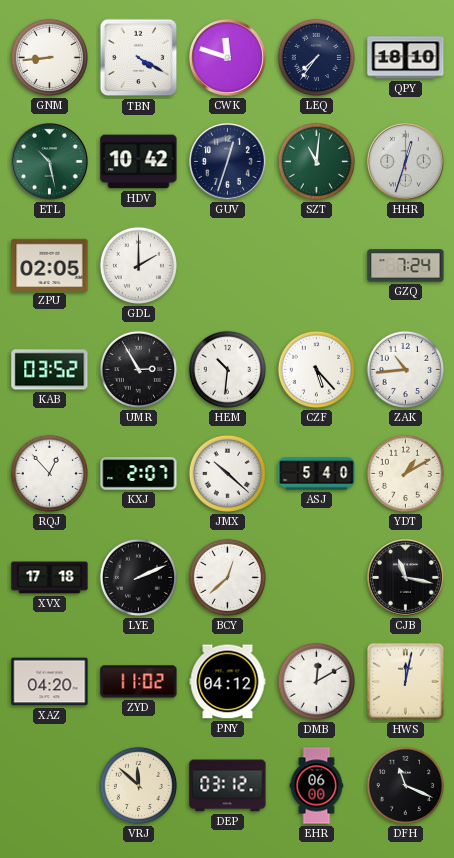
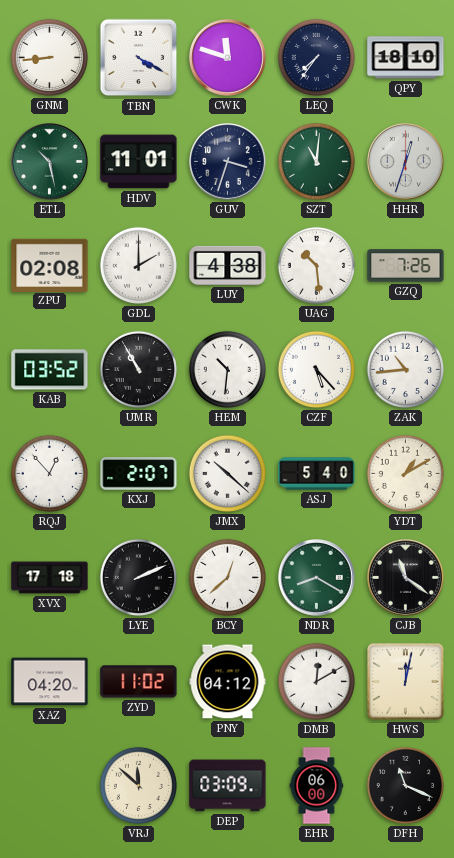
HDV: 10:42 -> 11:01 (139, 162)
GUV: 12:33 -> 3:33 (228, 162)
ZPU: 02:05 -> 02:08 (50, 265)
LUY: none -> 4:38 (228, 265)
UAG: none -> 10:29 (316, 265)
GZQ: 7:24 -> 7:26 (406, 266)
UMR: 2:55 -> 10:55 (138, 369)
NDR: none -> 8:20 (317, 578)
CJB: 11:17 -> 11:21 (406, 578)
DEP: 03:12 -> 03:09 (228, 786)
